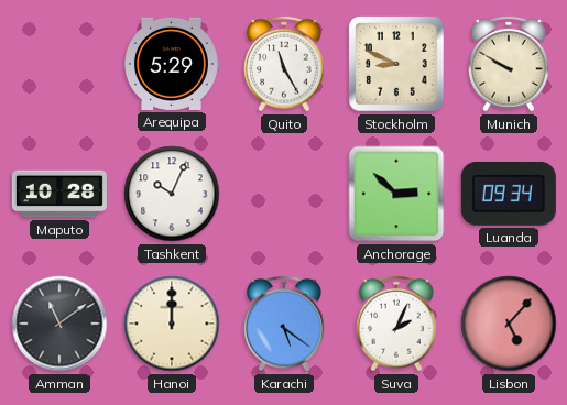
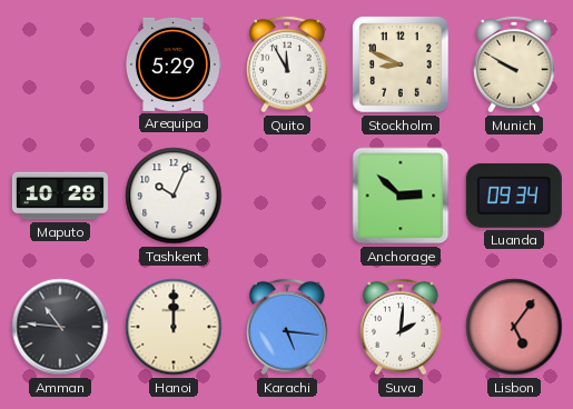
Quito: 11:25 -> 11:55 (287, 64)
Amman: 11:09 -> 10:46 (60, 327)
Karachi: 5:21 -> 5:16 (287, 327)
Suva: 2:04 -> 2:01 (401, 327)
Lisbon: 5:07 -> 5:06 (514, 327)
